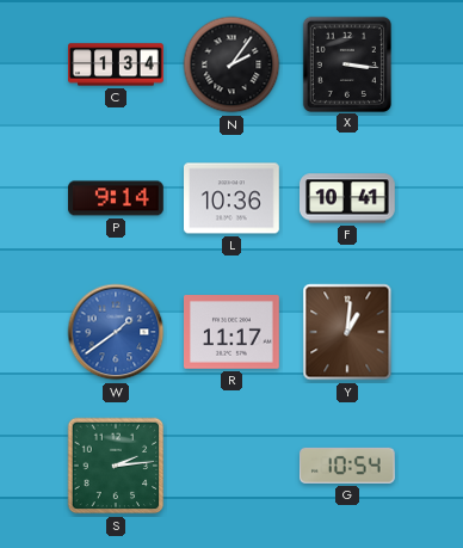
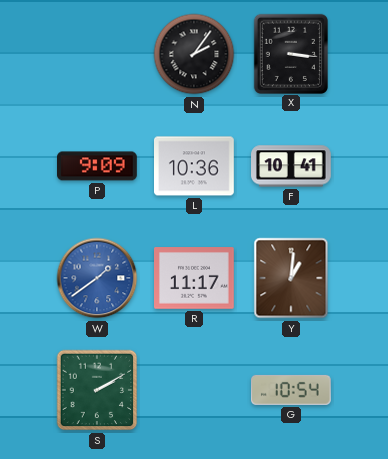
C: 1:34 -> none (116, 64)
P: 9:14 -> 9:09 (98, 166)
S: 2:14 -> 2:10 (97, 390)
